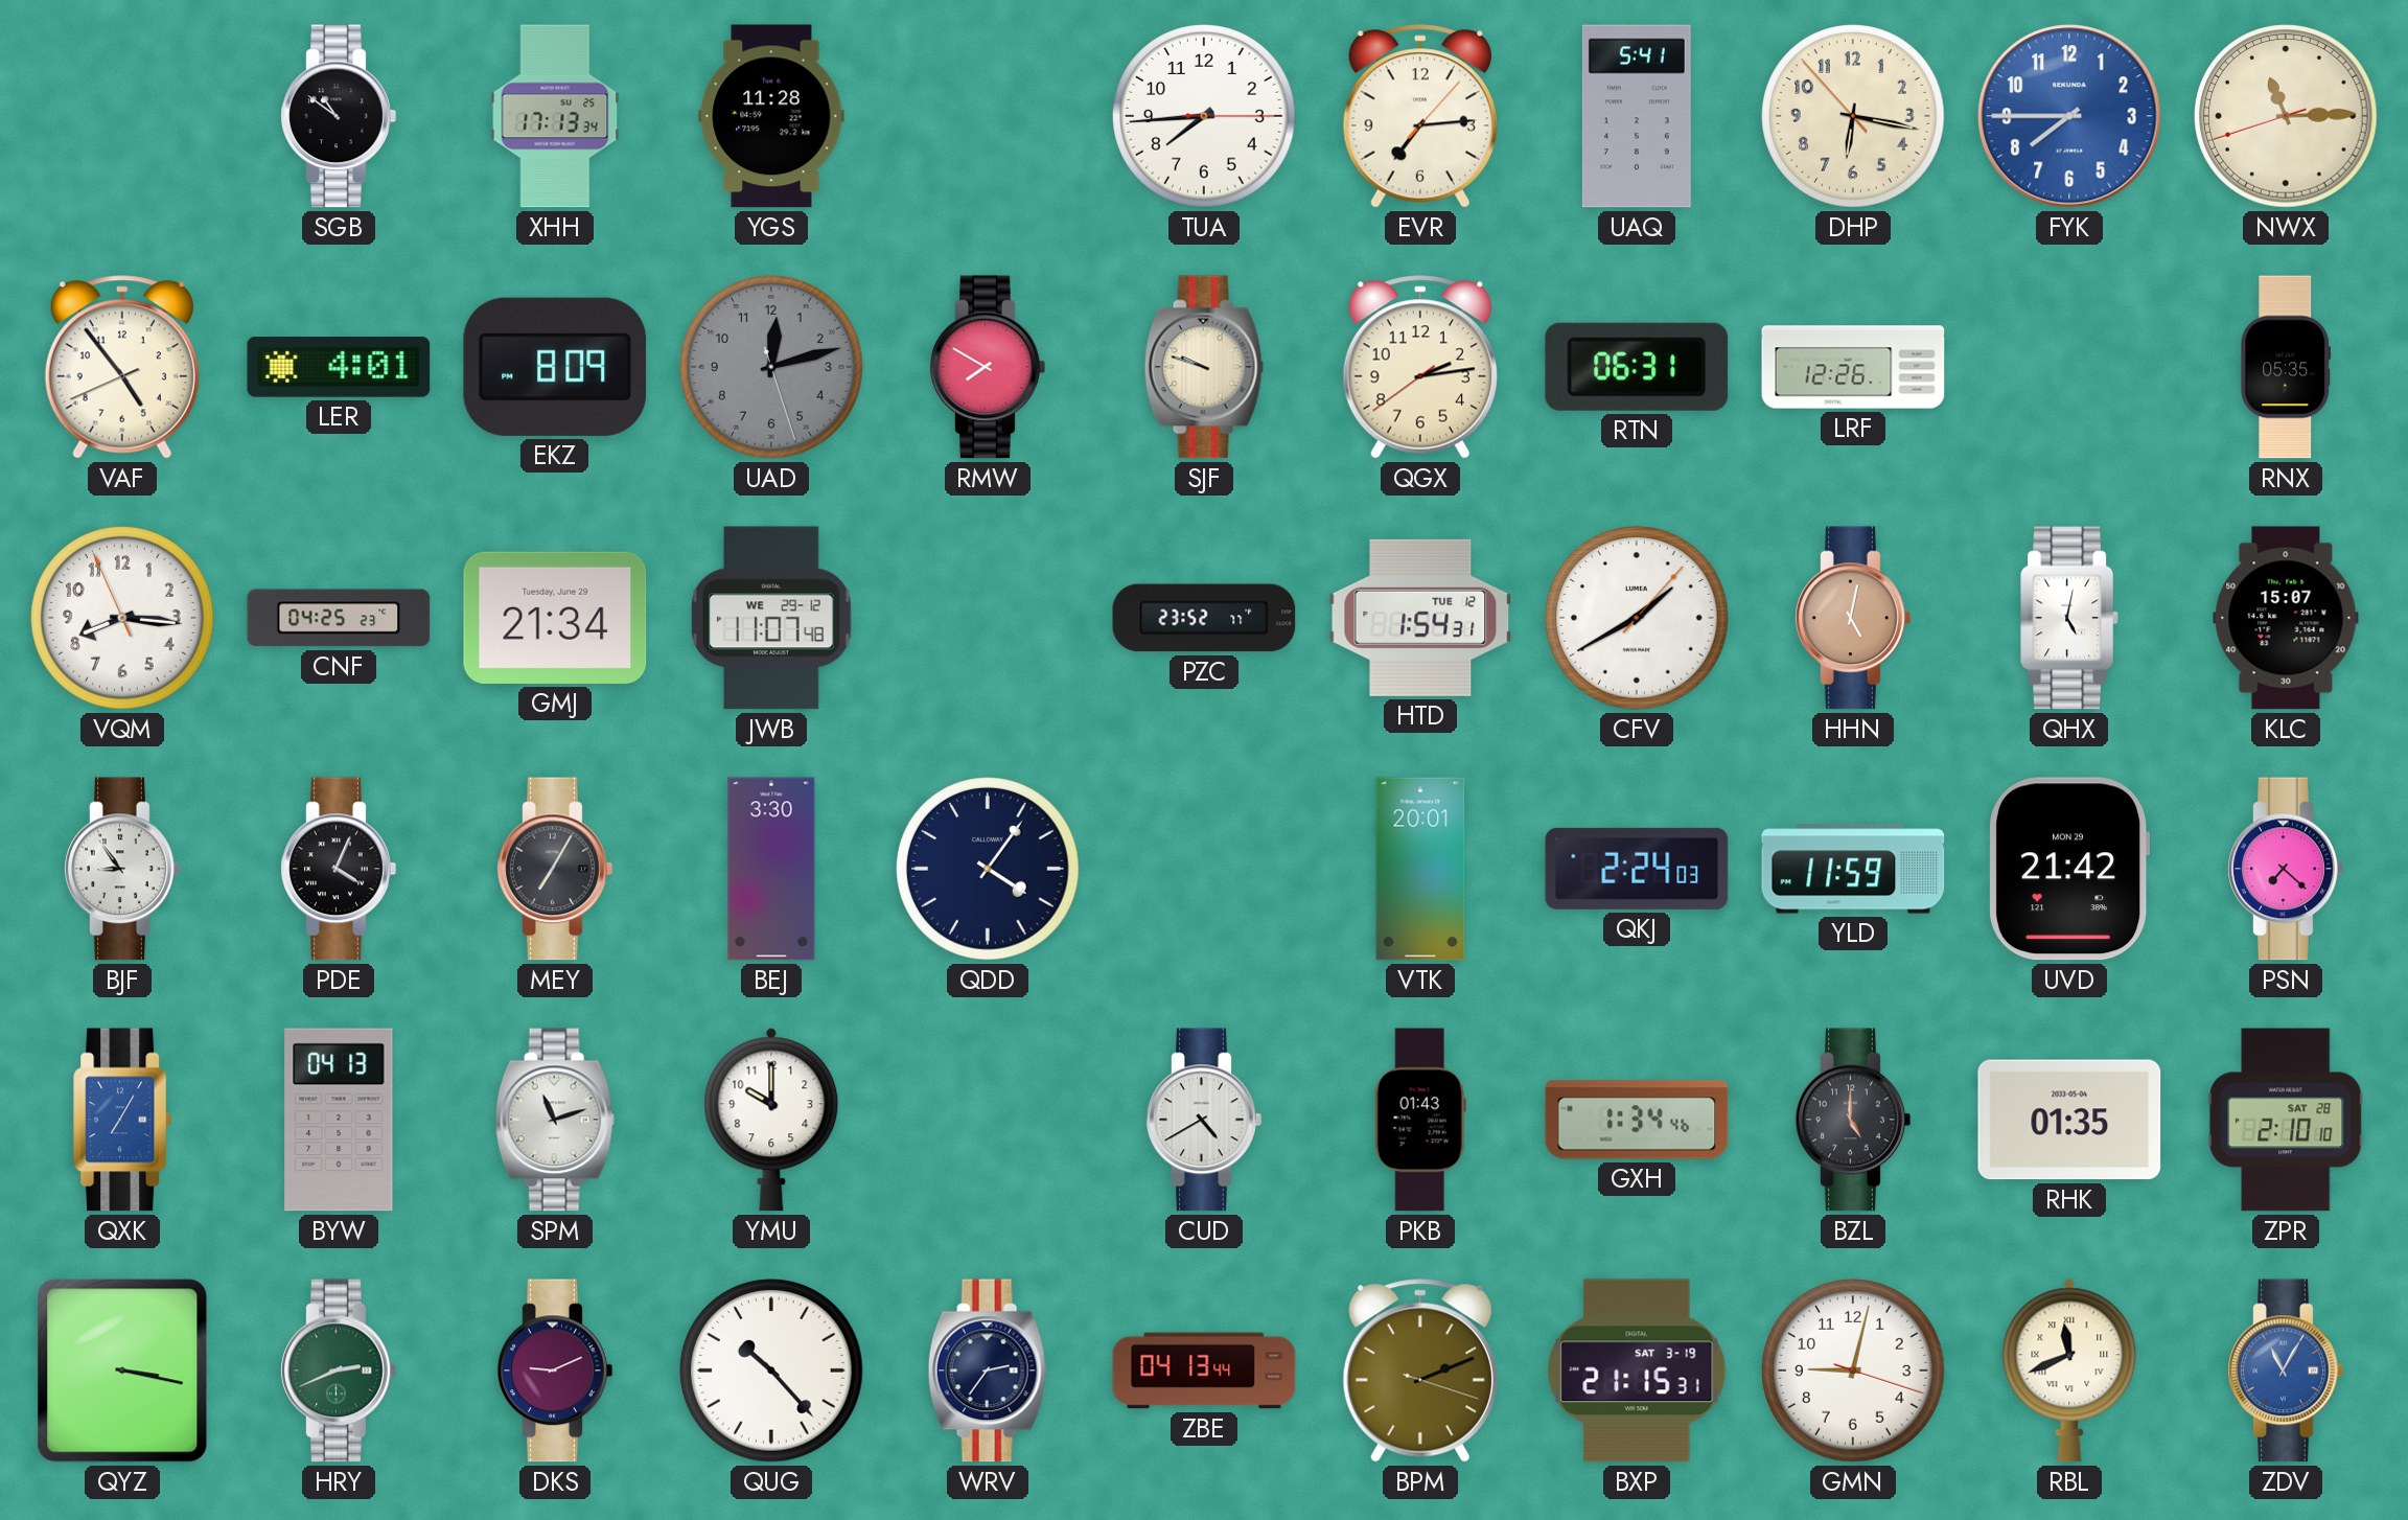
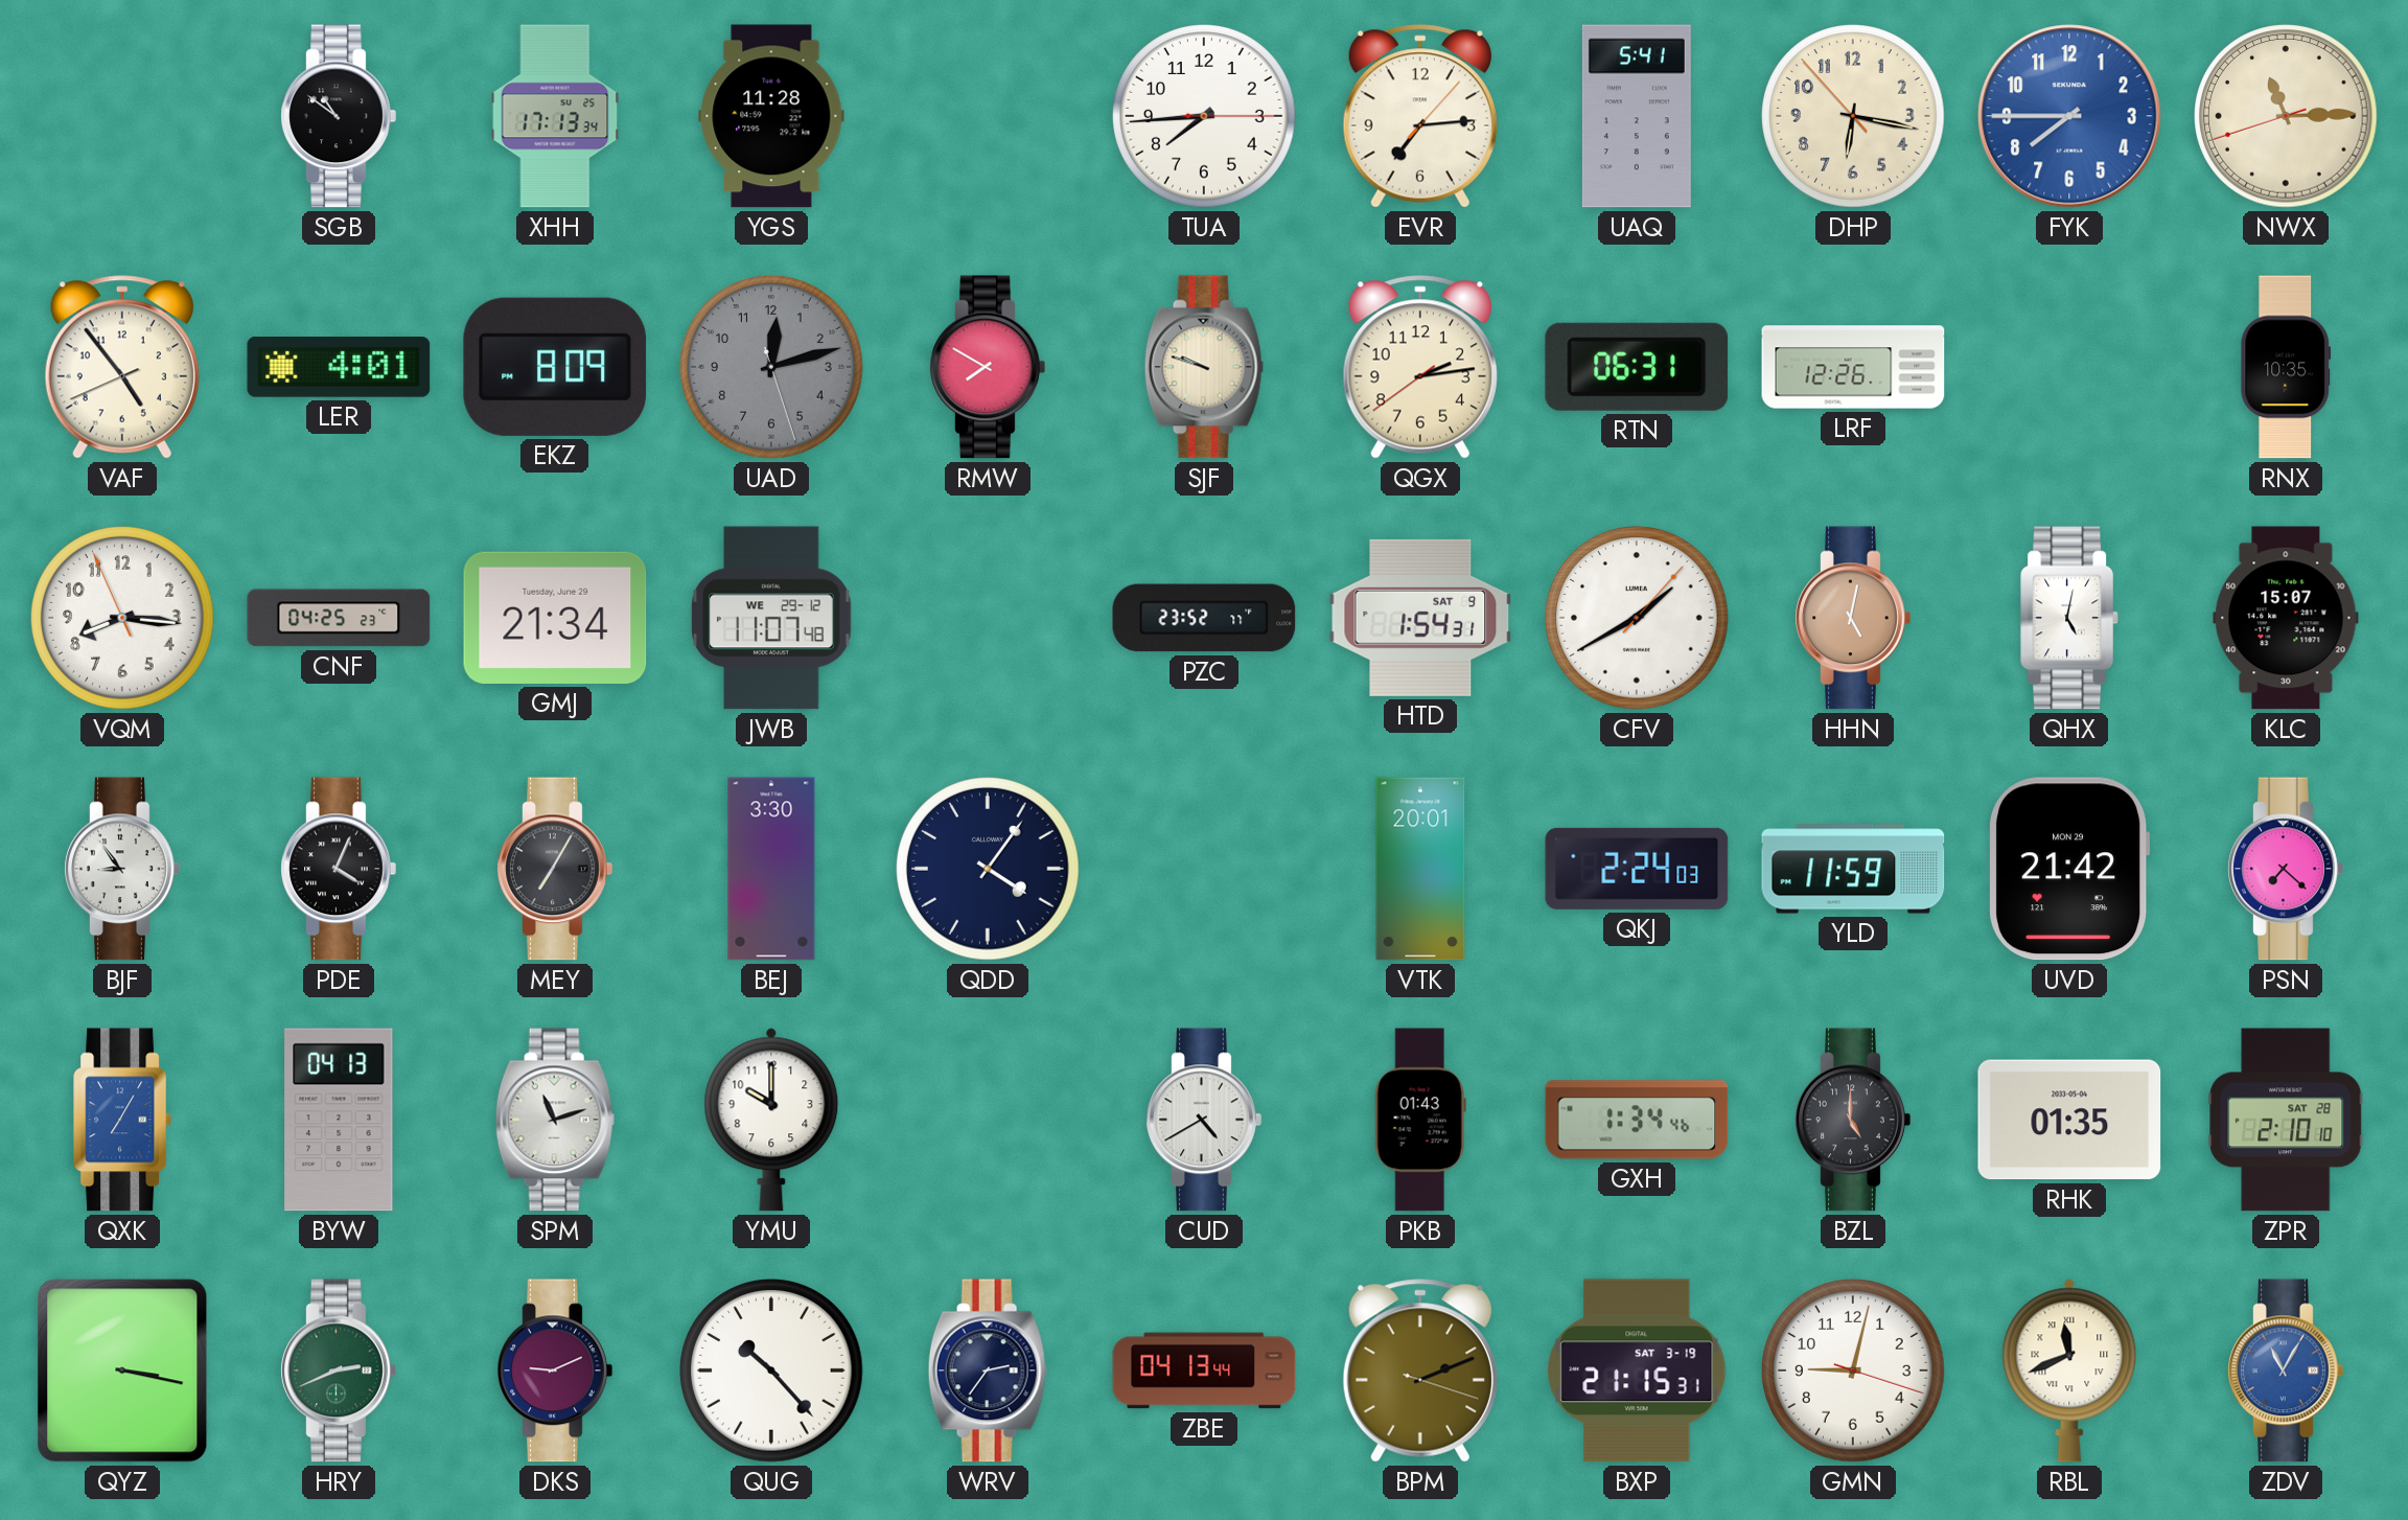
RNX: 05:35 -> 10:35 (2286, 367)
HTD date: TUE 12 -> SAT 9 (1420, 618)
